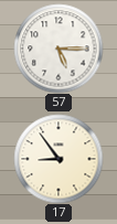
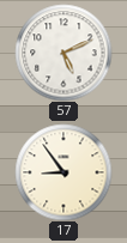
57: 5:15 -> 5:11 (63, 53)
